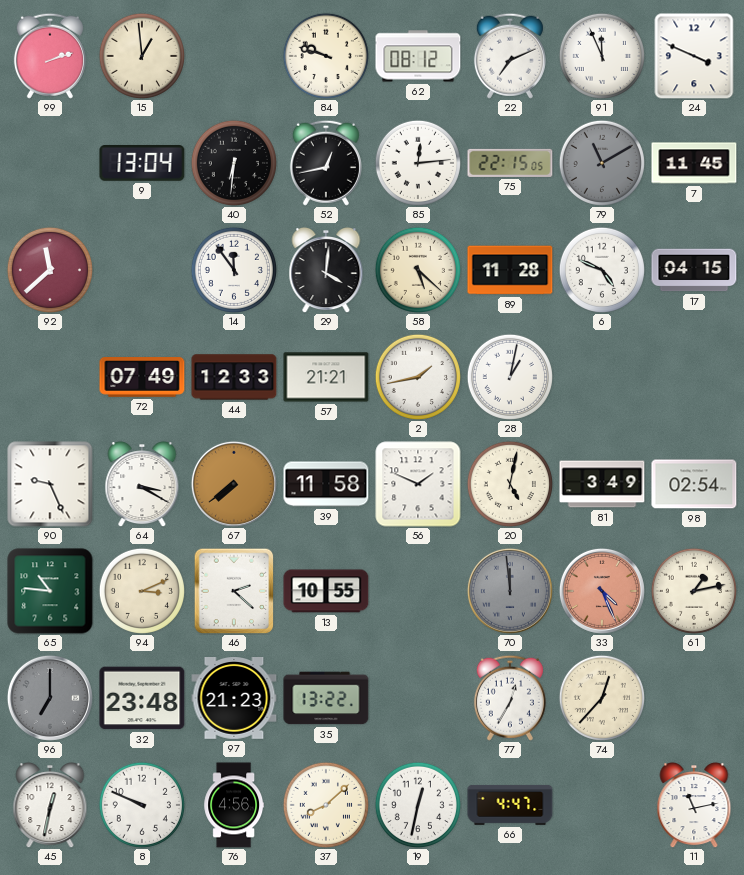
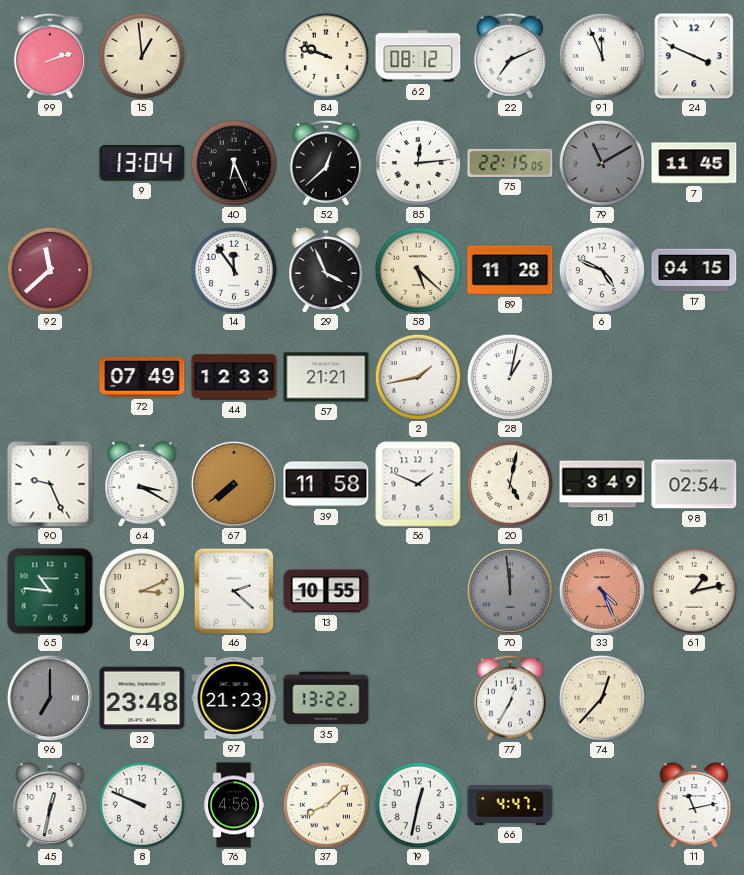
40: 6:31 -> 6:26 (234, 163)
52: 12:43 -> 12:38 (326, 163)
29: 4:01 -> 3:56 (326, 271)
